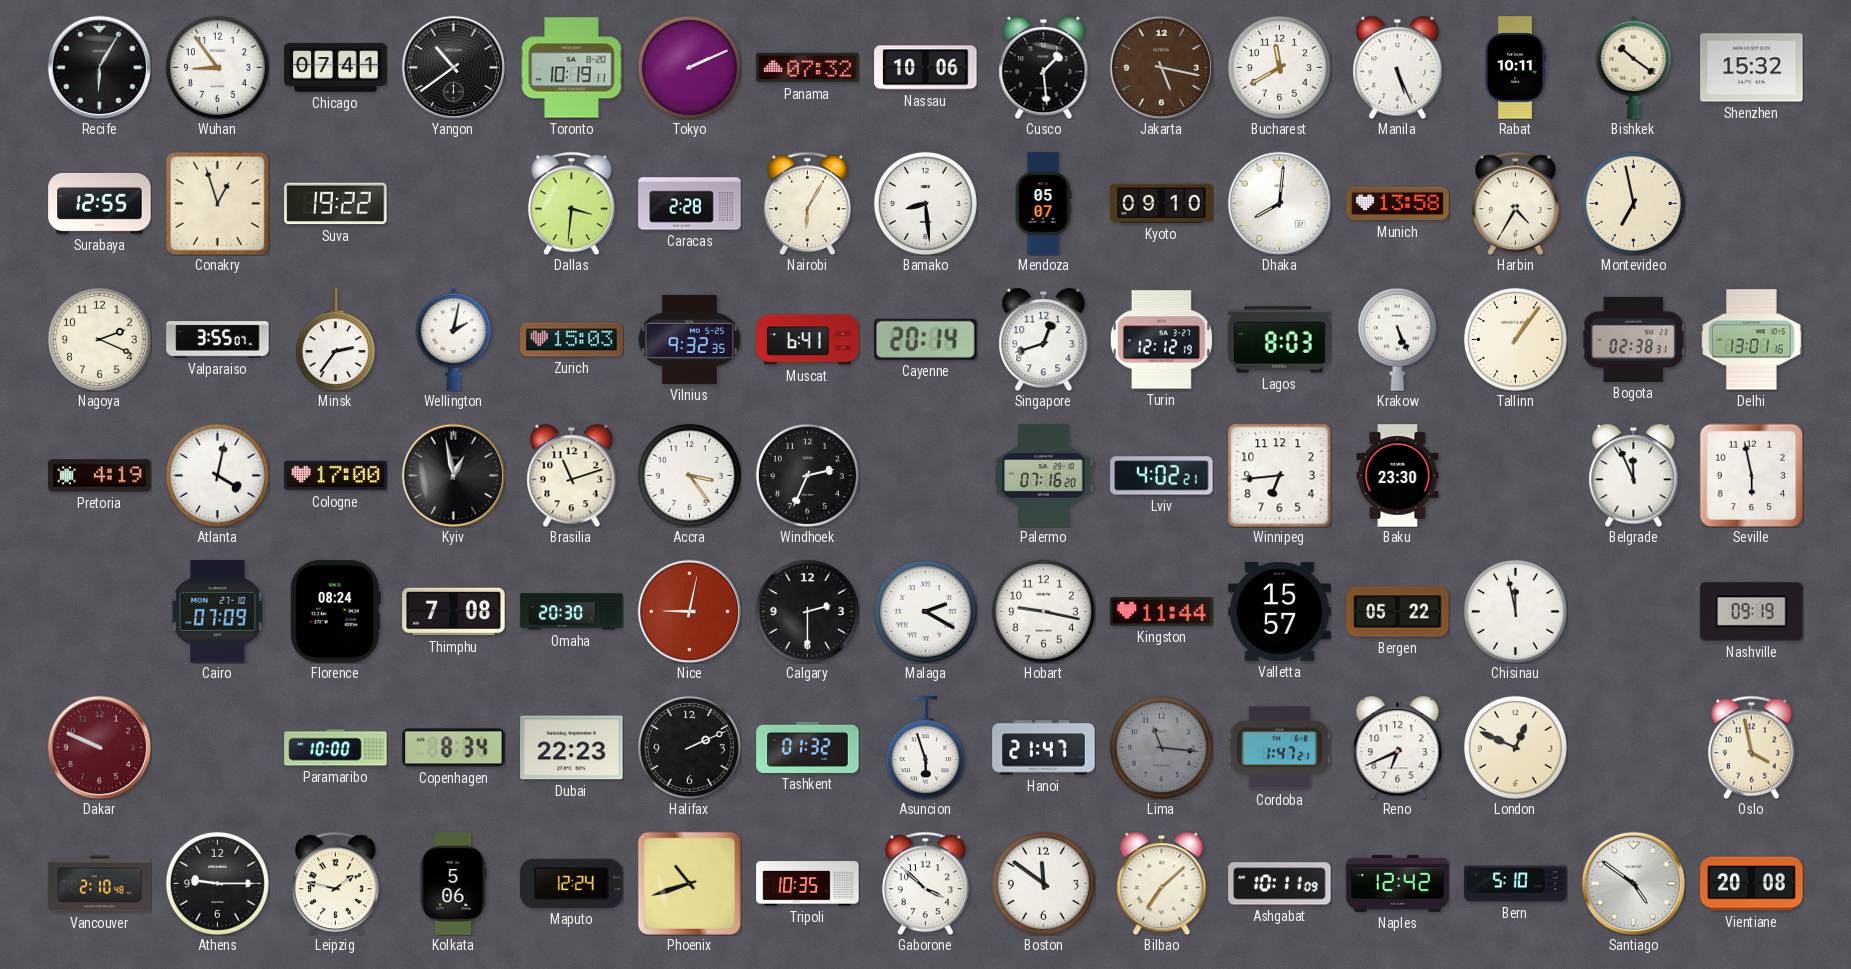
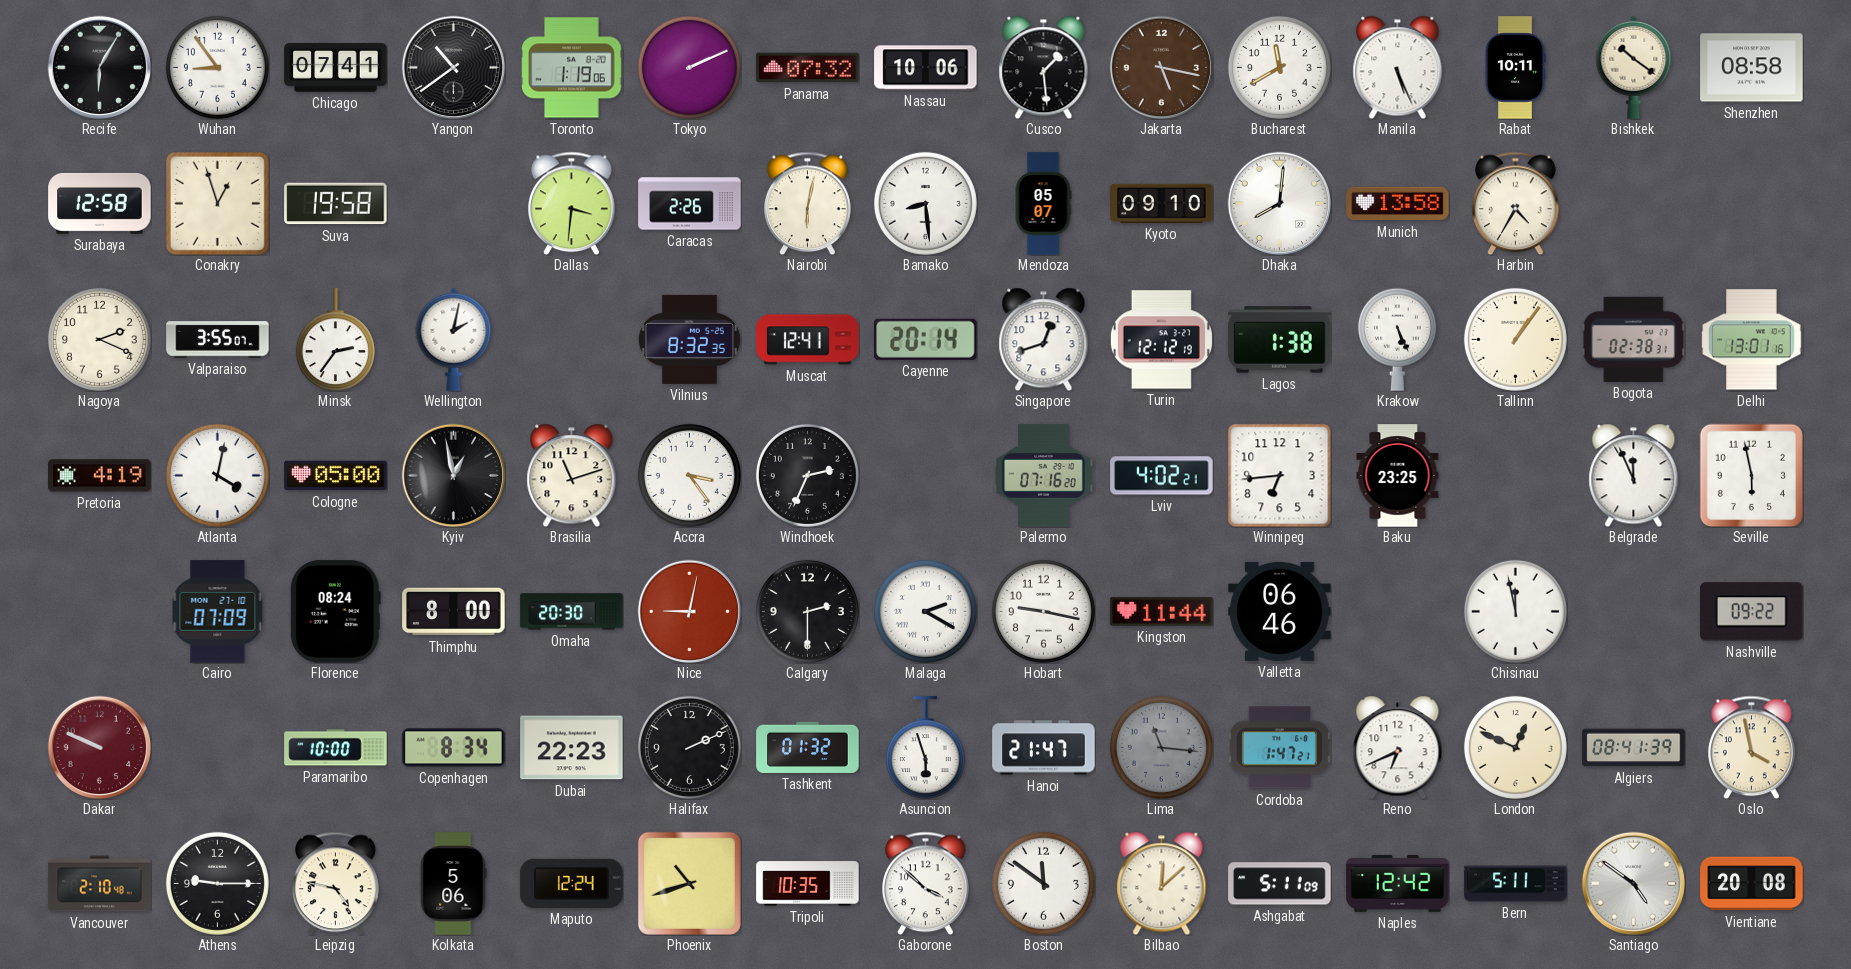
Toronto: 10:19 -> 1:19 (572, 68)
Shenzhen: 15:32 -> 08:58 (1752, 68)
Surabaya: 12:55 -> 12:58 (100, 203)
Suva: 19:22 -> 19:58 (336, 204)
Caracas: 2:28 -> 2:26 (690, 204)
Nairobi: 6:05 -> 6:02 (808, 203)
Montevideo: 6:58 -> none (1633, 203)
Zurich: 15:03 -> none (572, 340)
Vilnius: 9:32 -> 8:32 (689, 339)
Muscat: 6:41 -> 12:41 (808, 340)
Lagos: 8:03 -> 1:38 (1280, 340)
Cologne: 17:00 -> 05:00 (336, 476)
Baku: 23:30 -> 23:25 (1398, 476)
Thimphu: 7:08 -> 8:00 (454, 612)
Valletta: 15:57 -> 06:46 (1280, 611)
Bergen: 05:22 -> none (1398, 612)
Nashville: 09:19 -> 09:22 (1752, 612)
Algiers: none -> 08:41 (1634, 748)
Leipzig: 1:47 -> 4:47 (336, 883)
Bilbao: 7:08 -> 12:08 (1162, 883)
Ashgabat: 10:11 -> 5:11 (1280, 884)
Bern: 5:10 -> 5:11 (1516, 884)
